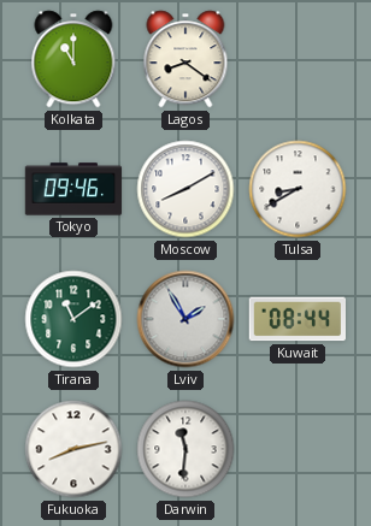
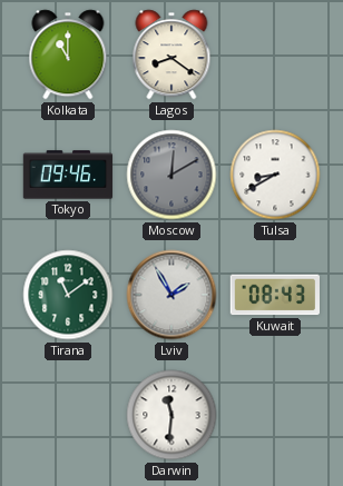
Moscow: 8:10 -> 12:10 (171, 175)
Moscow dial: white -> grey (171, 175)
Kuwait: 08:44 -> 08:43 (274, 295)
Fukuoka: 8:13 -> none (73, 449)
